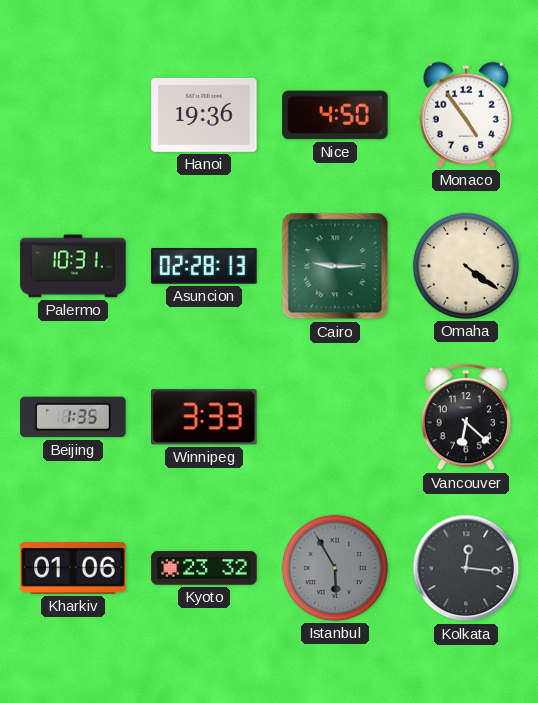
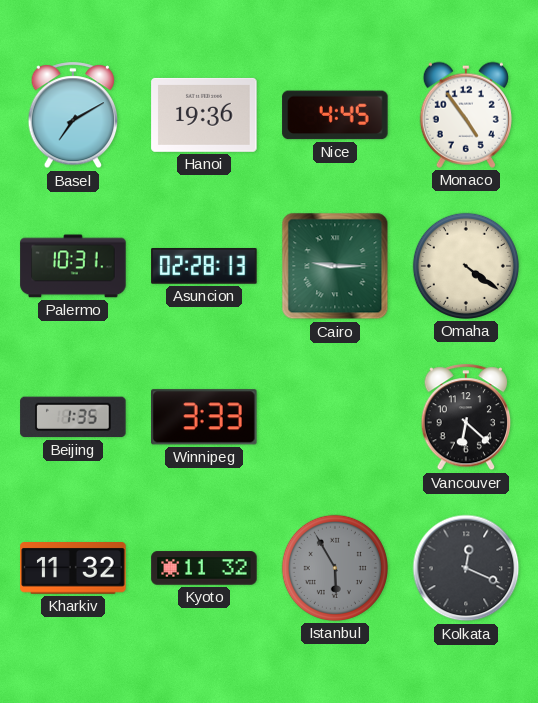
Basel: none -> 7:10 (73, 116)
Nice: 4:50 -> 4:45 (335, 115)
Kharkiv: 01:06 -> 11:32 (73, 569)
Kyoto: 23:32 -> 11:32 (204, 568)
Kolkata: 12:16 -> 12:19 (466, 568)
